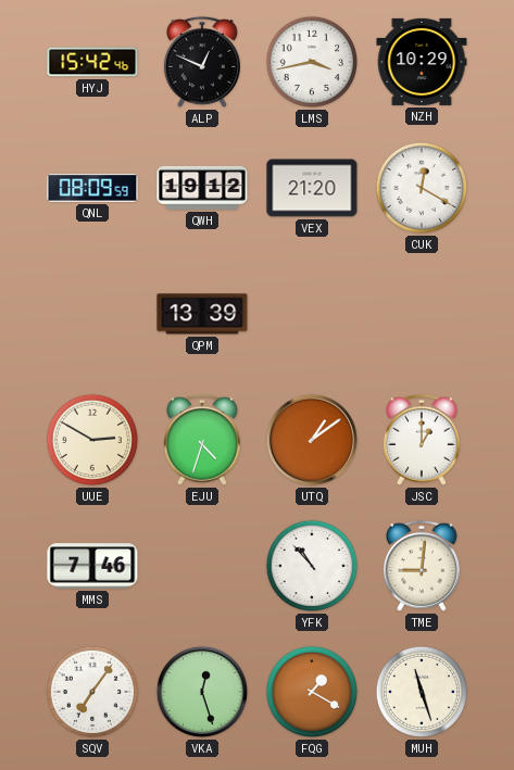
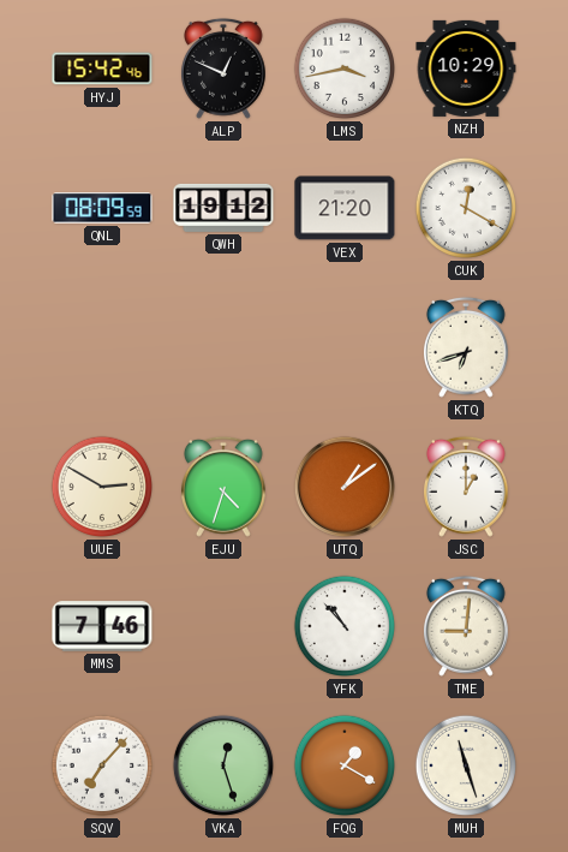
QPM: 13:39 -> none (202, 314)
KTQ: none -> 6:42 (466, 347)
SQV: 7:06 -> 7:07 (102, 765)
